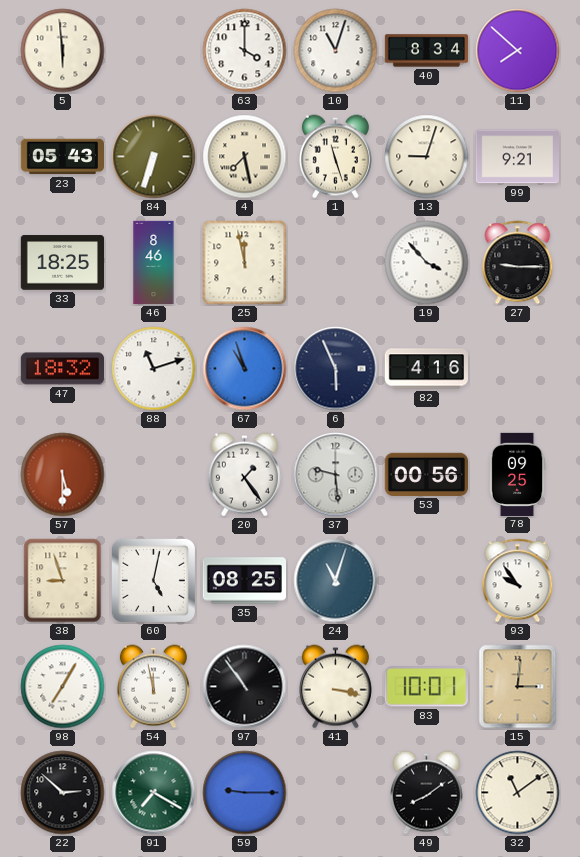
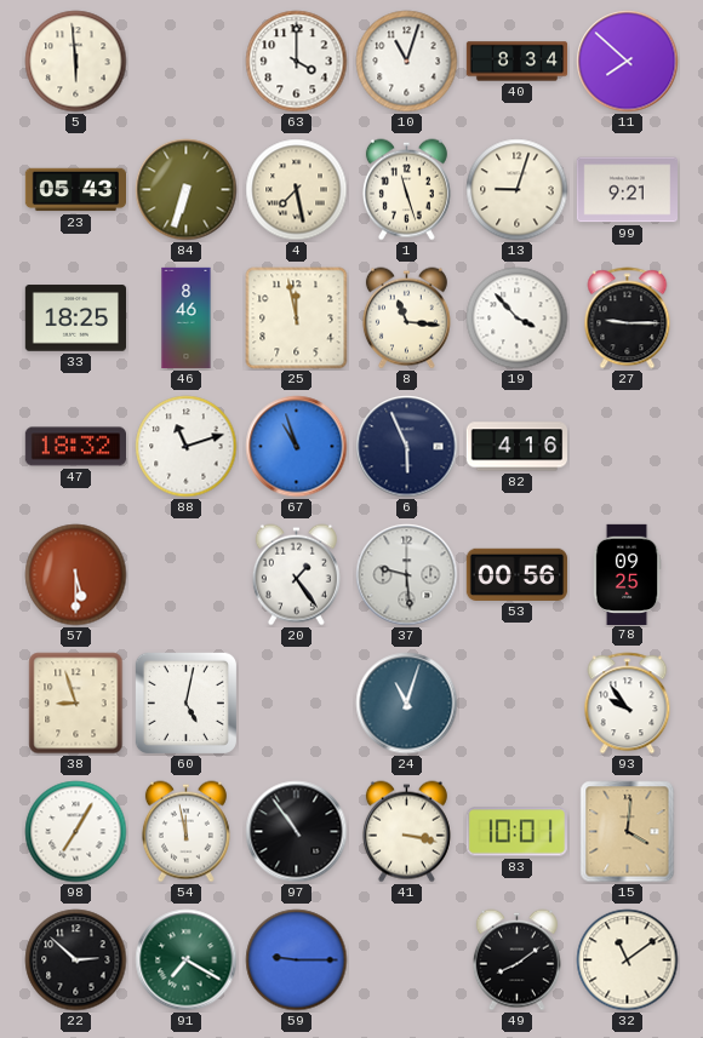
8: none -> 11:16 (406, 319)
35: 08:25 -> none (244, 581)
15: 3:01 -> 4:01 (628, 832)
